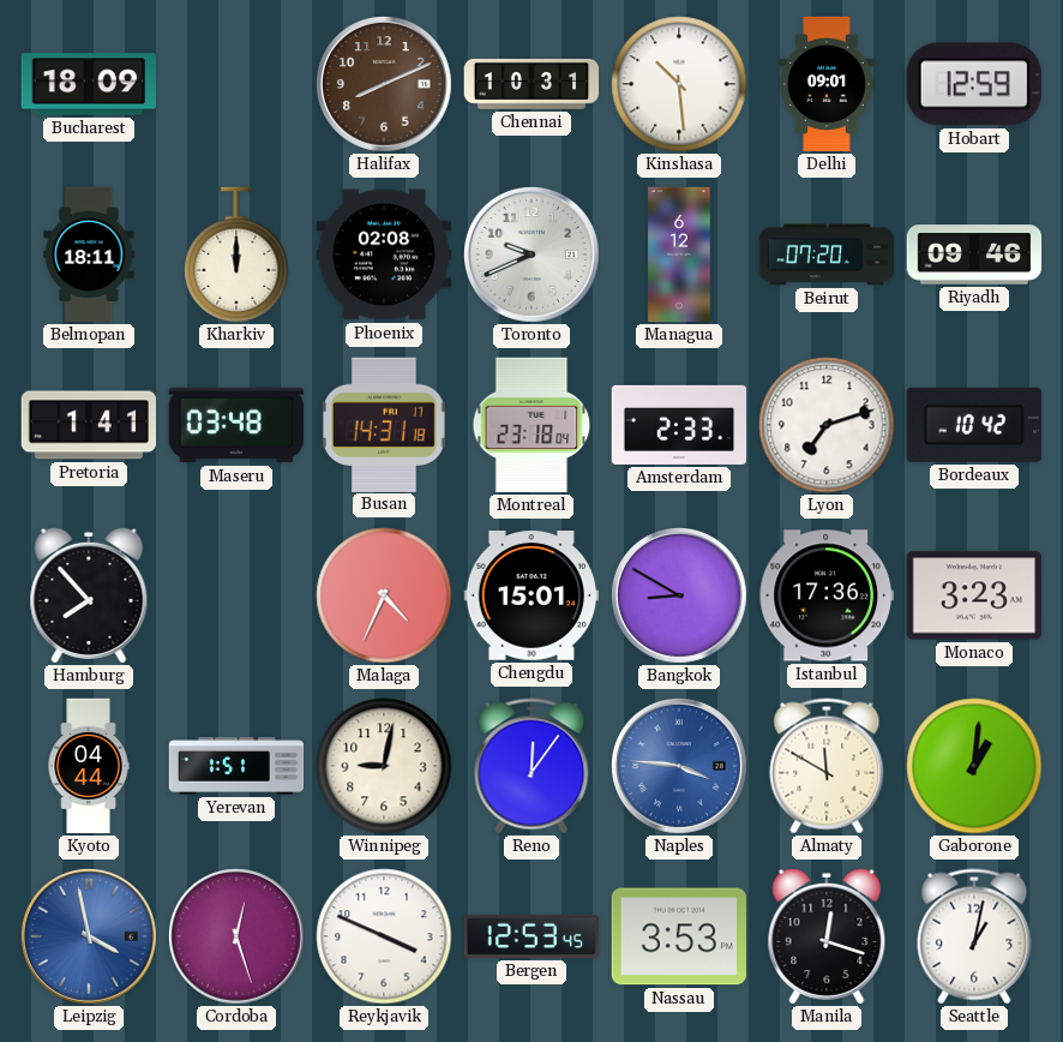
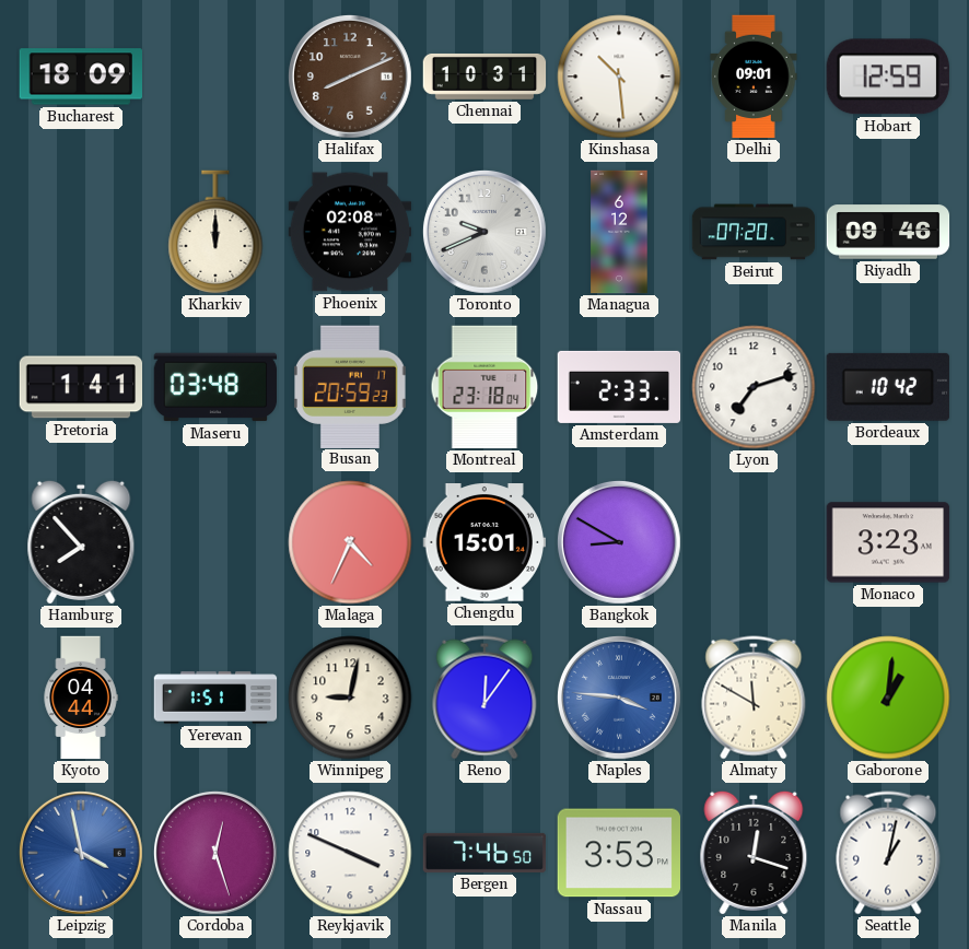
Belmopan: 18:11 -> none (89, 254)
Busan: 14:31 -> 20:59 (351, 386)
Istanbul: 17:36 -> none (825, 595)
Bergen: 12:53 -> 7:46 (484, 853)
